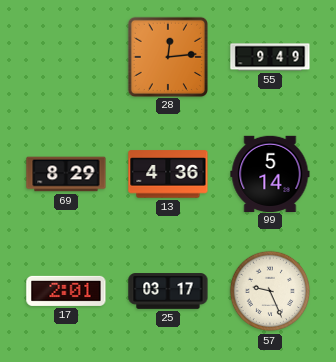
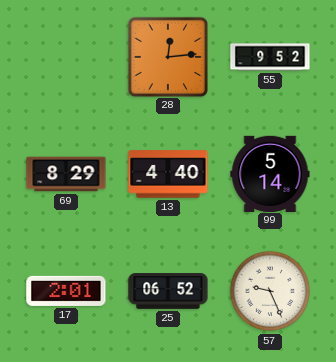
55: 9:49 -> 9:52 (270, 57)
13: 4:36 -> 4:40 (168, 174)
25: 03:17 -> 06:52 (168, 291)
